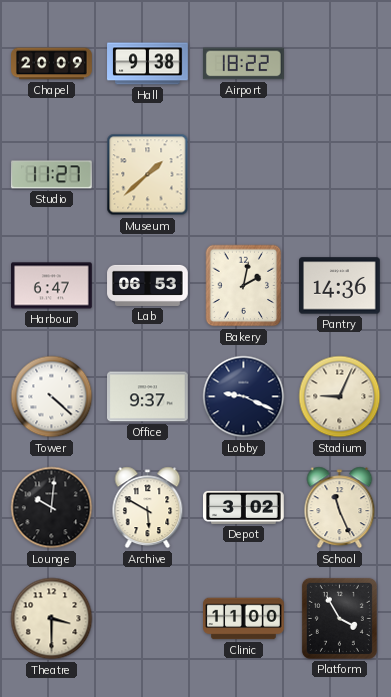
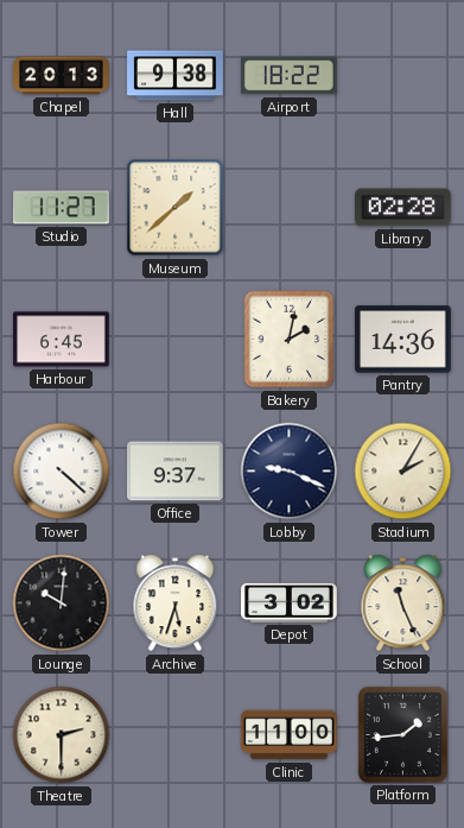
Chapel: 20:09 -> 20:13 (62, 76)
Library: none -> 02:28 (403, 208)
Harbour: 6:47 -> 6:45 (62, 340)
Lab: 06:53 -> none (148, 285)
Stadium: 9:04 -> 2:05 (403, 472)
Archive: 5:50 -> 5:33 (176, 603)
Theatre: 3:30 -> 2:30 (62, 735)
Platform: 3:55 -> 1:44 (402, 734)
